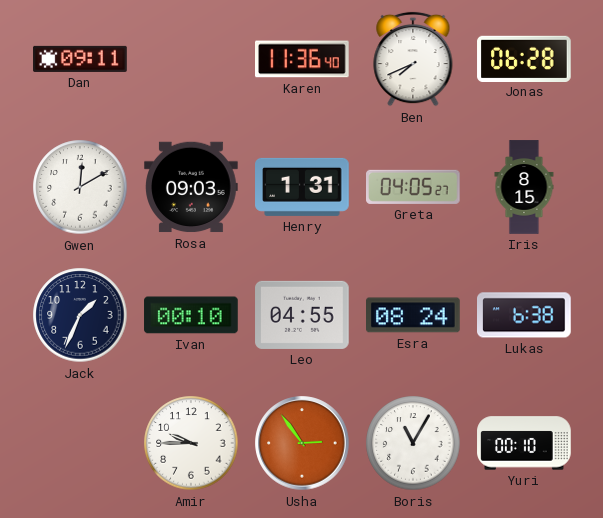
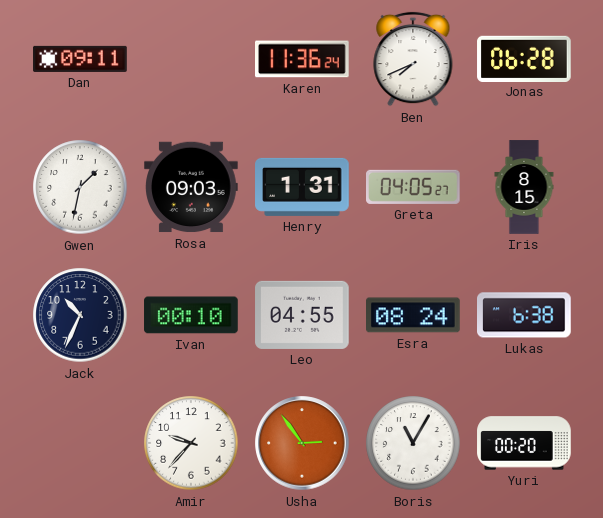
Karen: 11:36:40 -> 11:36:24 (303, 59)
Gwen: 12:10 -> 1:32 (80, 187)
Jack: 1:34 -> 10:34 (80, 315)
Amir: 9:45 -> 9:37 (191, 443)
Yuri: 00:10 -> 00:20 (524, 443)
